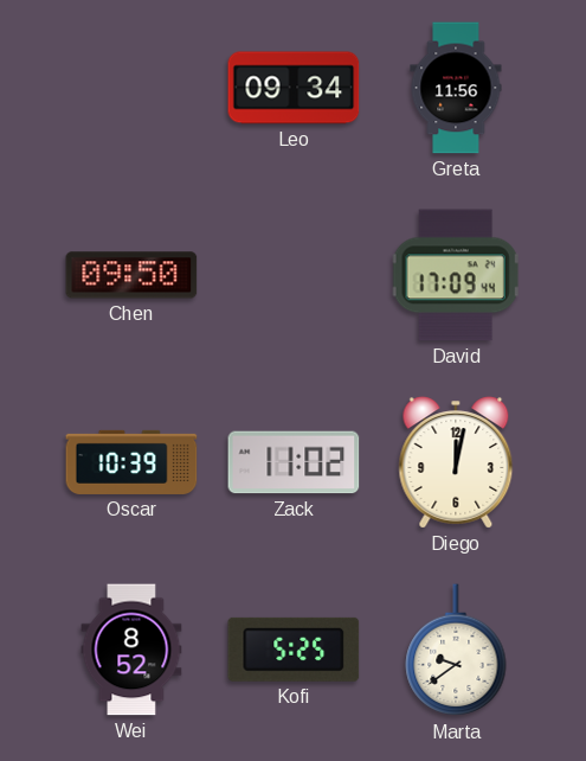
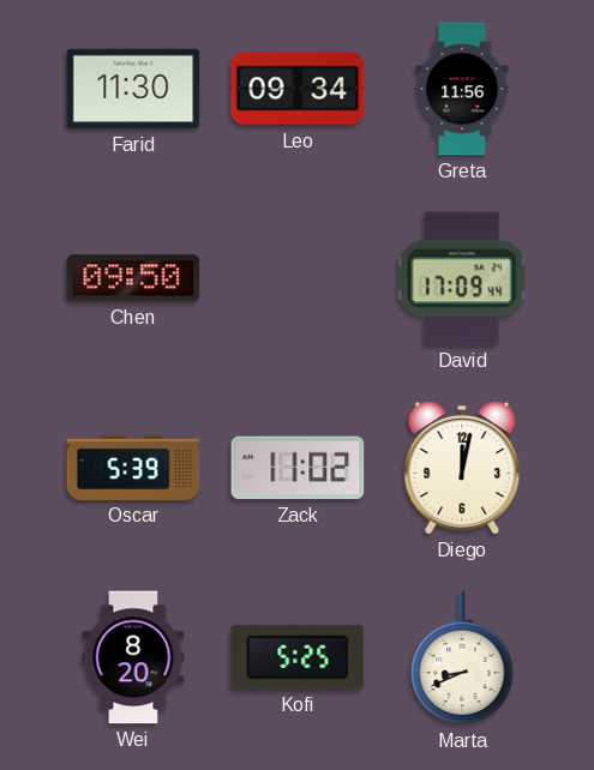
Farid: none -> 11:30 (133, 89)
Oscar: 10:39 -> 5:39 (133, 468)
Wei: 8:52 -> 8:20 (133, 657)
Marta: 9:39 -> 8:41 (462, 658)
